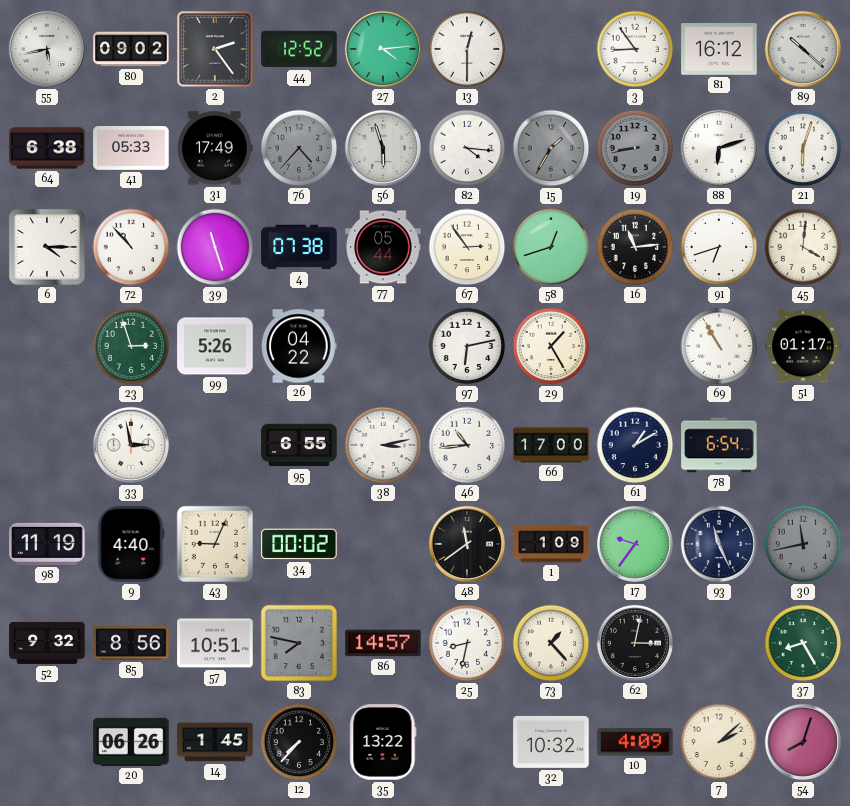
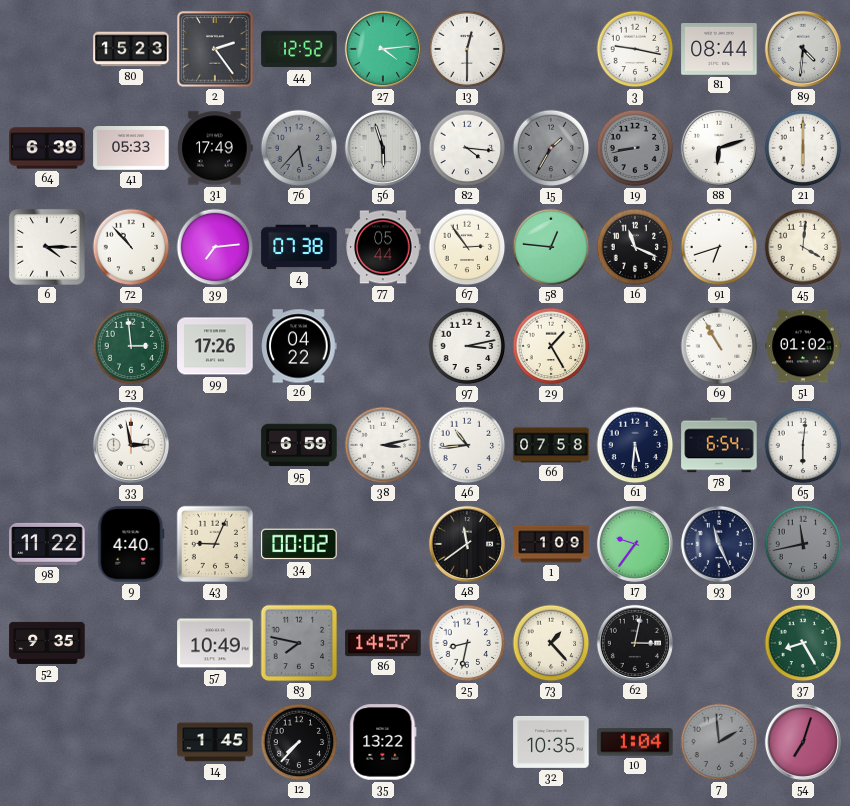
55: 5:43 -> none (47, 49)
80: 09:02 -> 15:23 (131, 49)
3: 8:54 -> 9:17 (635, 49)
81: 16:12 -> 08:44 (719, 50)
89: 10:22 -> 4:31 (803, 49)
64: 6:38 -> 6:39 (47, 148)
76: 4:37 -> 5:37 (299, 148)
21: 6:03 -> 6:00 (803, 148)
39: 11:27 -> 7:14 (215, 247)
58: 12:42 -> 12:46 (551, 247)
16: 11:14 -> 11:19 (635, 247)
23: 2:57 -> 2:59 (131, 346)
99: 5:26 -> 17:26 (215, 346)
97: 6:13 -> 3:13 (467, 346)
51: 01:17 -> 01:02 (803, 346)
95: 6:55 -> 6:59 (299, 445)
66: 17:00 -> 07:58 (551, 445)
61: 1:10 -> 5:31 (635, 445)
65: none -> 6:01 (803, 445)
98: 11:19 -> 11:22 (47, 544)
52: 9:32 -> 9:35 (47, 643)
85: 8:56 -> none (131, 643)
57: 10:51 -> 10:49 (215, 643)
20: 06:26 -> none (131, 742)
32: 10:32 -> 10:35 (551, 742)
10: 4:09 -> 1:04 (635, 742)
7: 2:08 -> 1:59 (719, 742)
7 dial: cream -> grey (719, 742)
54: 8:03 -> 7:03 (803, 742)
